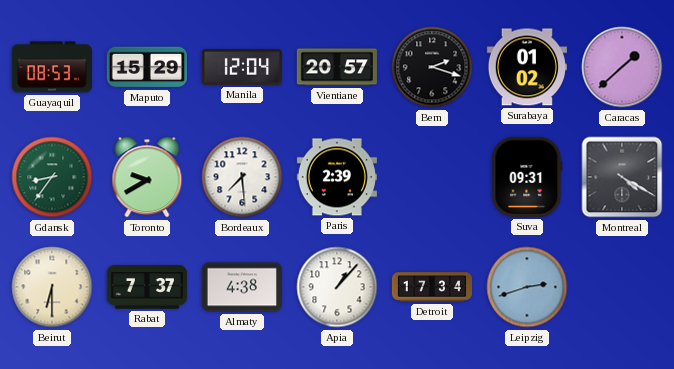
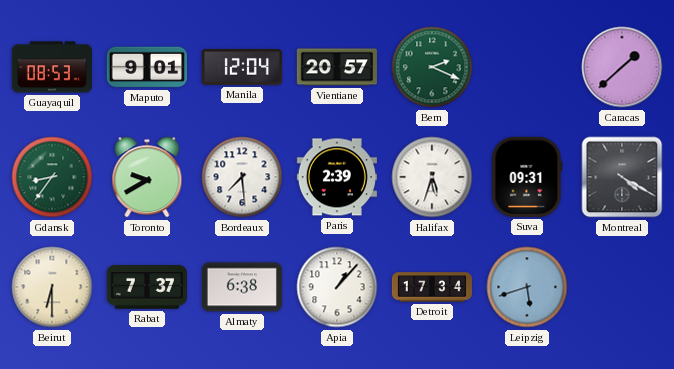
Maputo: 15:29 -> 9:01 (147, 67)
Bern: 2:18 -> 2:19 (432, 67)
Bern dial: black -> green (432, 67)
Surabaya: 01:02 -> none (527, 67)
Halifax: none -> 5:33 (432, 177)
Almaty: 4:38 -> 6:38 (242, 287)
Leipzig: 2:42 -> 5:42 (527, 287)
